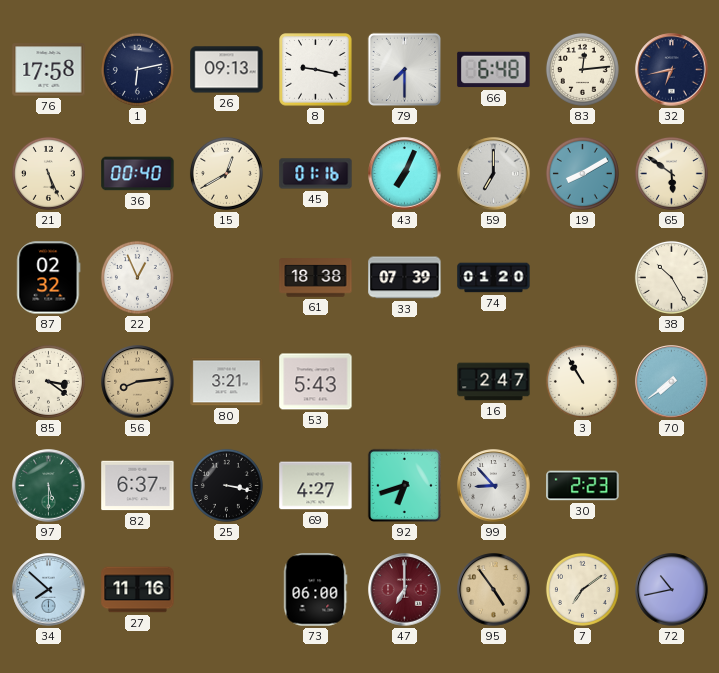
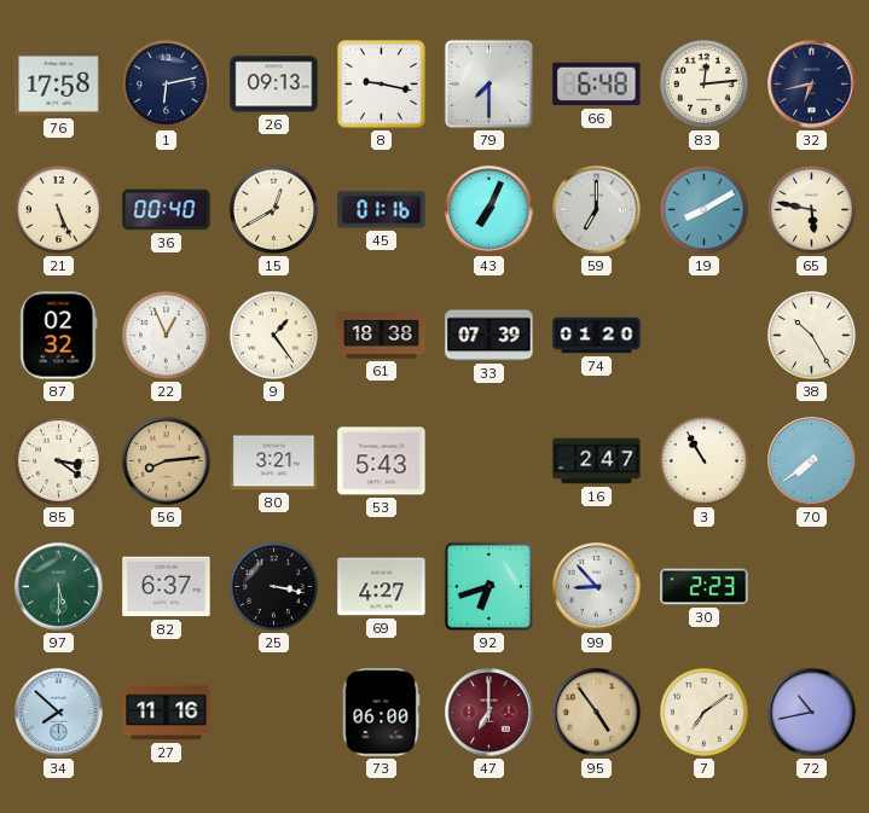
65: 5:51 -> 5:47 (811, 209)
9: none -> 1:24 (273, 335)
